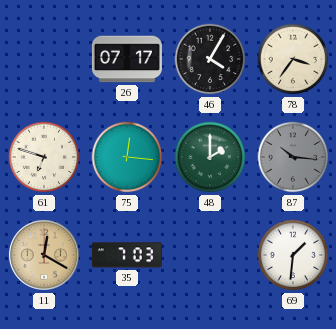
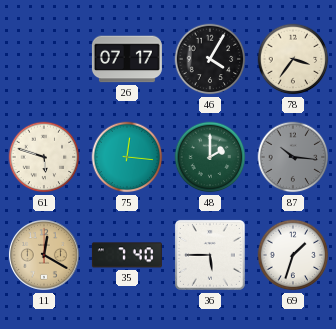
61: 6:48 -> 5:48 (44, 157)
35: 7:03 -> 7:40 (127, 255)
36: none -> 5:45 (210, 255)
69: 1:31 -> 1:33 (293, 255)
